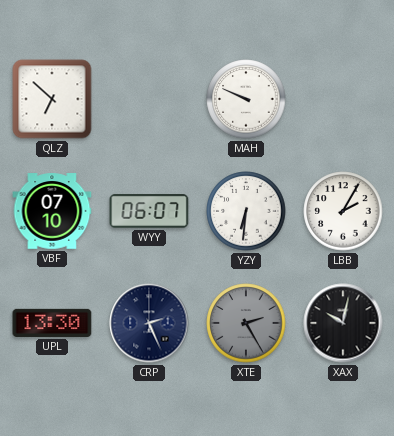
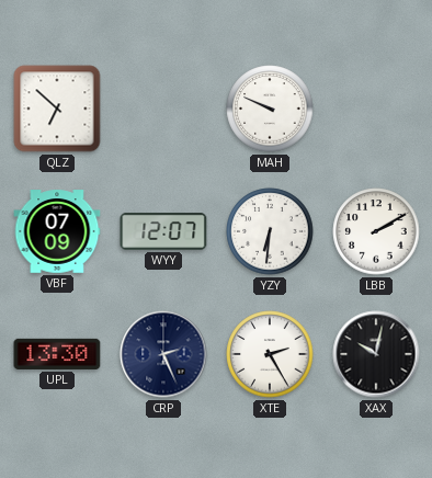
VBF: 07:10 -> 07:09 (57, 231)
WYY: 06:07 -> 12:07 (163, 232)
LBB: 2:05 -> 2:10 (376, 231)
XTE dial: grey -> white (270, 354)
